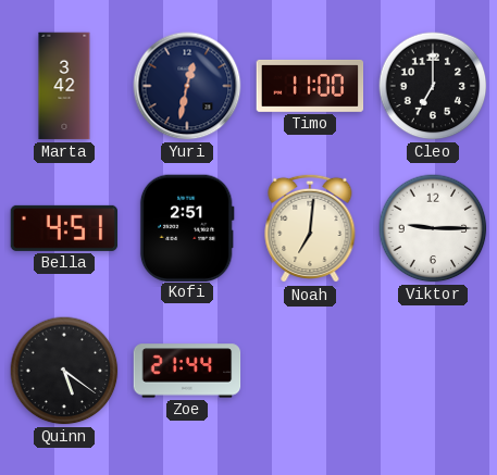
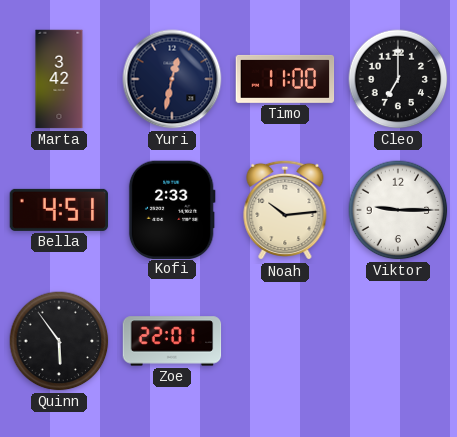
Kofi: 2:51 -> 2:33 (172, 209)
Noah: 7:01 -> 10:14 (285, 210)
Quinn: 5:21 -> 5:54 (59, 341)
Zoe: 21:44 -> 22:01 (172, 341)
